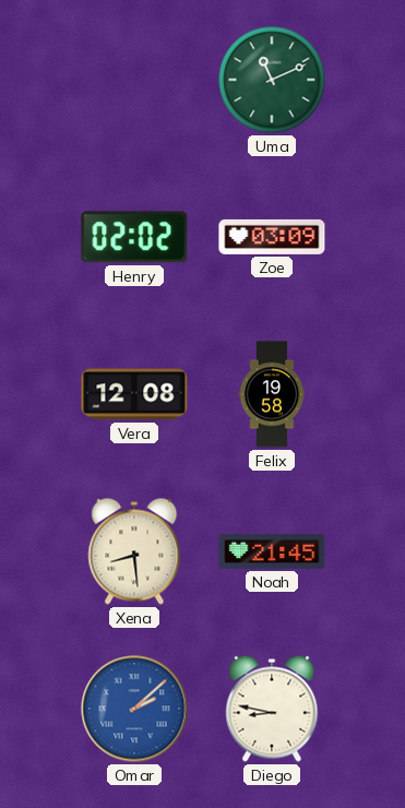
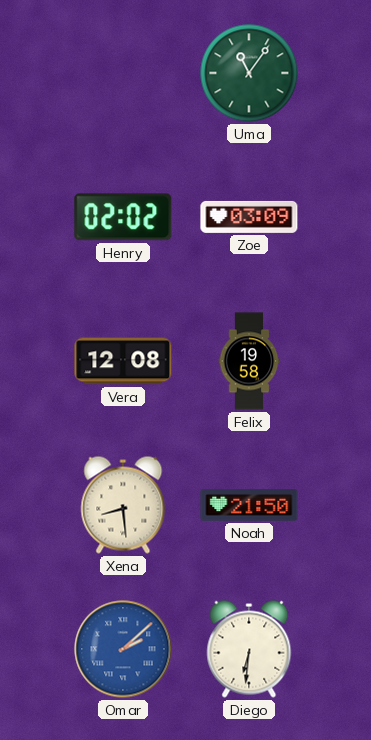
Uma: 11:11 -> 11:06 (249, 73)
Noah: 21:45 -> 21:50 (249, 506)
Diego: 8:47 -> 6:31 (249, 649)
